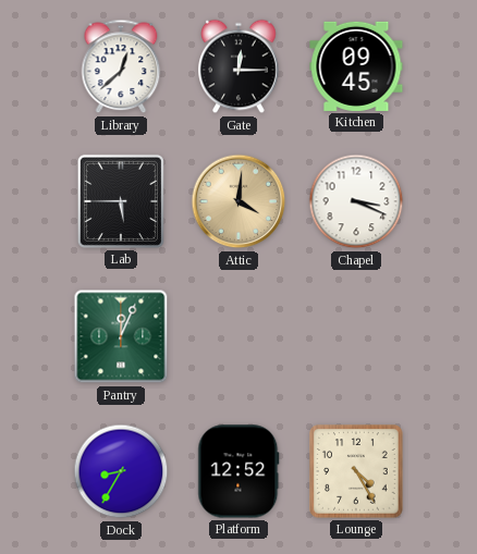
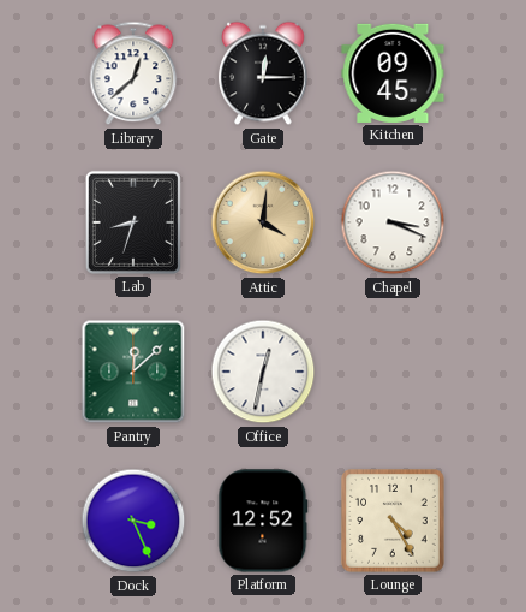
Lab: 5:45 -> 8:33 (133, 222)
Pantry: 12:04 -> 12:08 (133, 372)
Office: none -> 12:32 (263, 372)
Dock: 8:35 -> 3:26 (133, 521)
